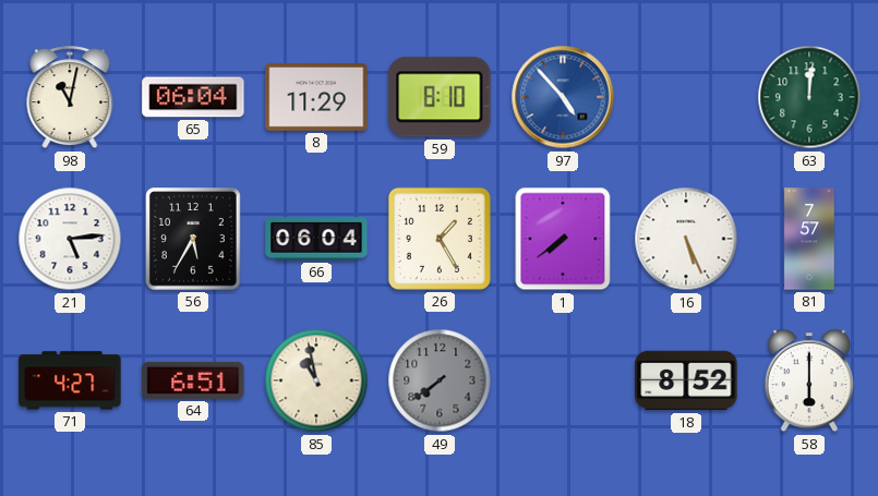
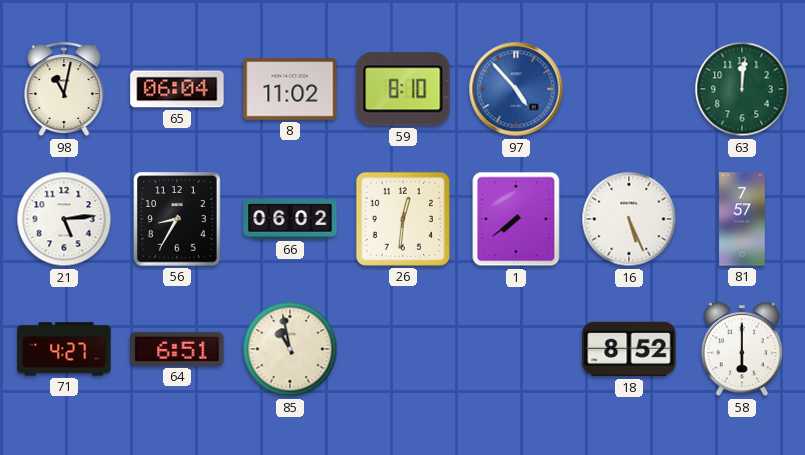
8: 11:29 -> 11:02 (290, 89)
56: 5:35 -> 8:35 (177, 219)
66: 06:04 -> 06:02 (290, 219)
26: 1:25 -> 12:31 (403, 219)
49: 7:39 -> none (440, 380)
